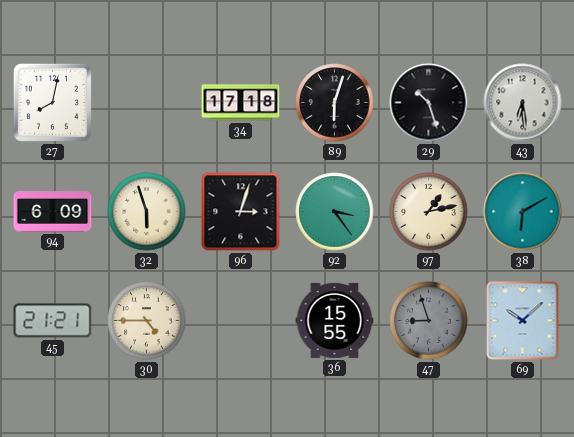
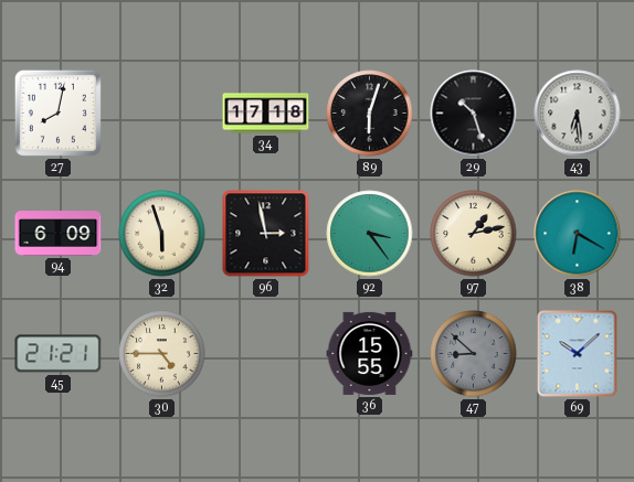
96: 3:03 -> 2:58 (266, 234)
38: 6:10 -> 6:20 (578, 234)
47: 8:57 -> 8:52 (474, 354)
